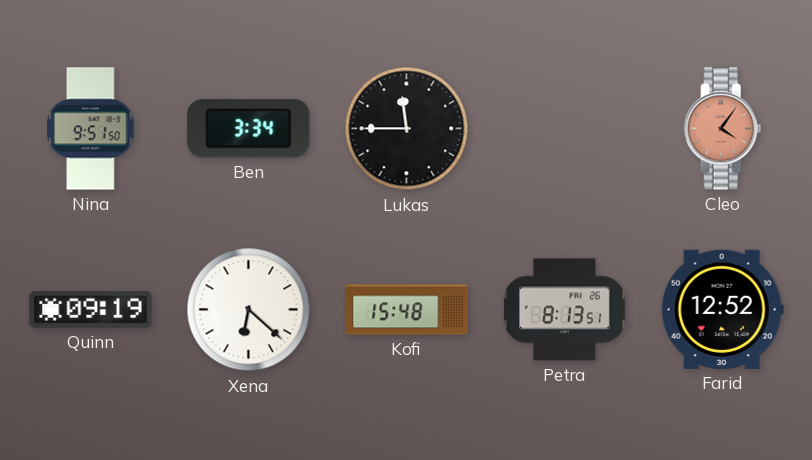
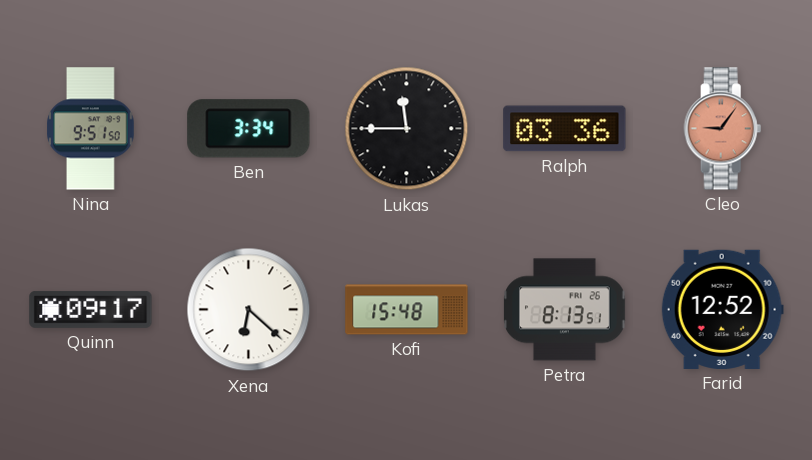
Ralph: none -> 03:36 (565, 129)
Cleo: 4:06 -> 9:06 (723, 129)
Quinn: 09:19 -> 09:17 (91, 309)
